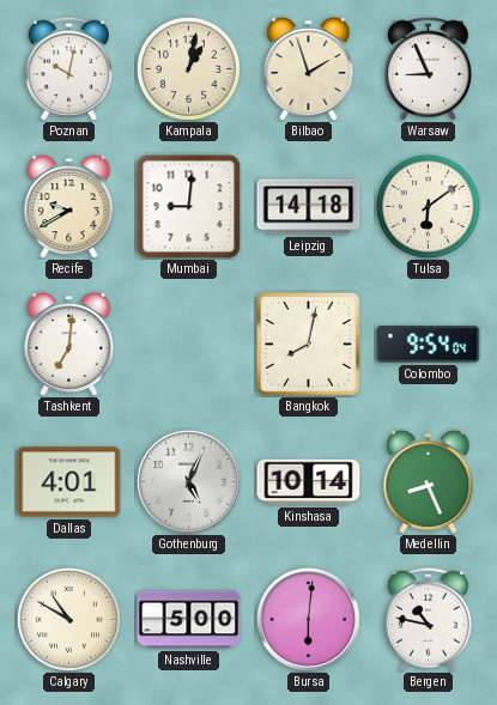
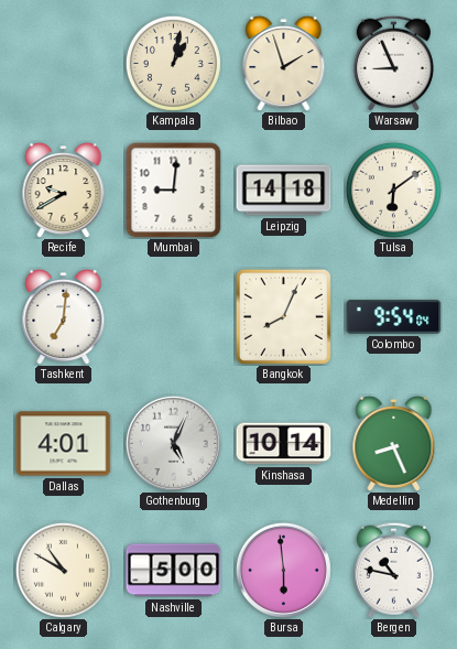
Poznan: 10:02 -> none (68, 68)
Bangkok: 8:02 -> 8:04 (283, 316)
Bursa: 6:01 -> 5:59 (283, 570)
